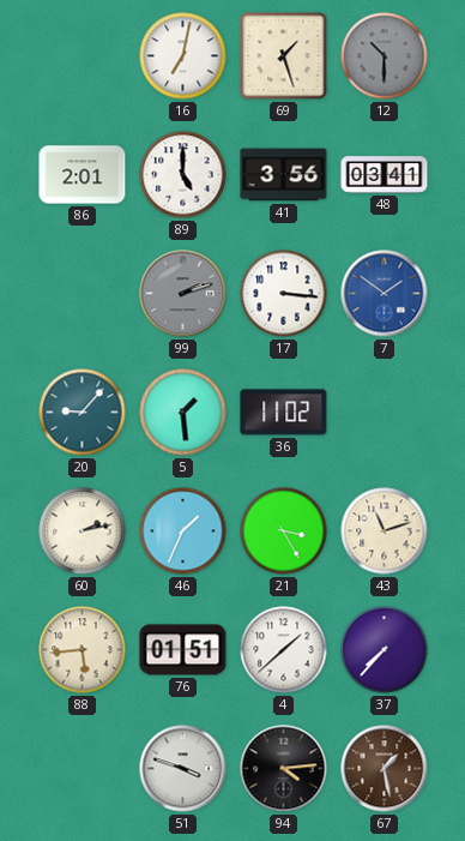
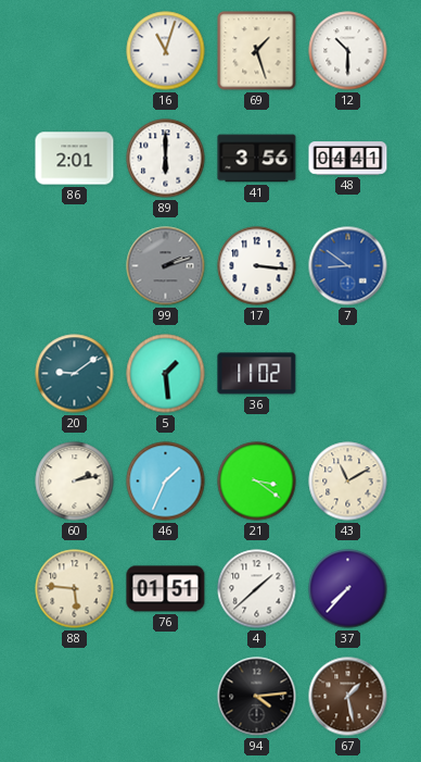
16: 7:02 -> 11:03 (166, 51)
12 dial: grey -> white (348, 51)
89: 5:00 -> 6:00 (166, 159)
48: 03:41 -> 04:41 (348, 159)
7: 1:51 -> 8:51 (348, 266)
20: 9:07 -> 9:09 (75, 374)
21: 3:25 -> 3:21 (257, 482)
43: 11:12 -> 11:10 (348, 482)
88: 5:44 -> 5:46 (75, 589)
51: 3:48 -> none (183, 769)
